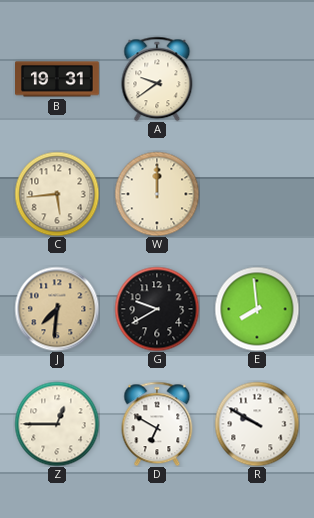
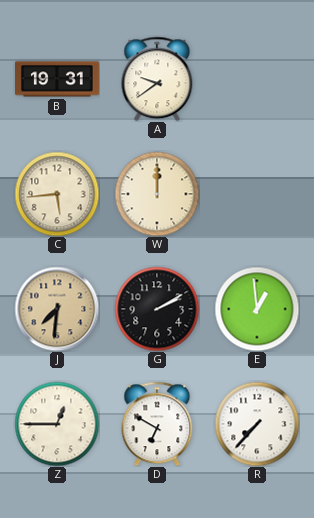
G: 9:40 -> 2:10 (157, 309)
E: 7:59 -> 12:59 (257, 309)
R: 9:50 -> 7:37 (257, 424)
